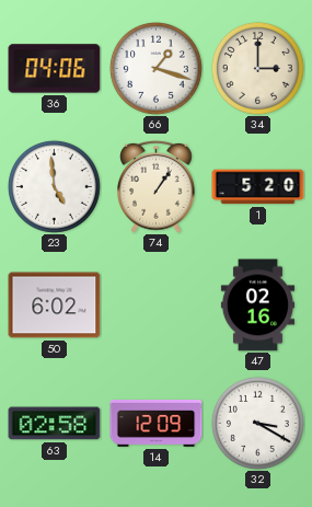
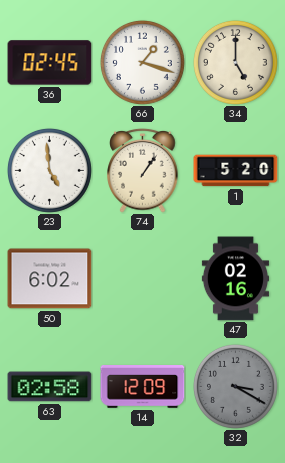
36: 04:06 -> 02:45 (50, 63)
34: 3:00 -> 5:00 (235, 62)
32 dial: white -> grey (235, 386)
